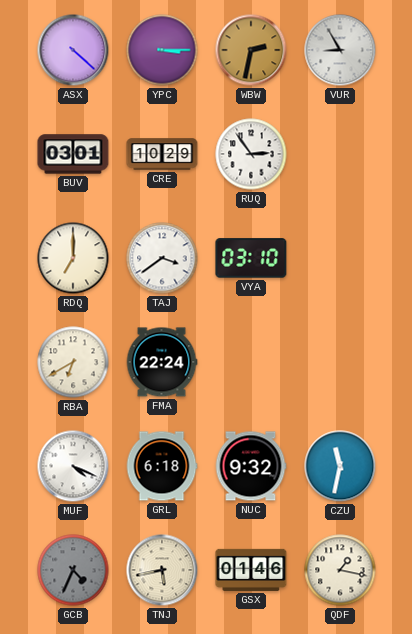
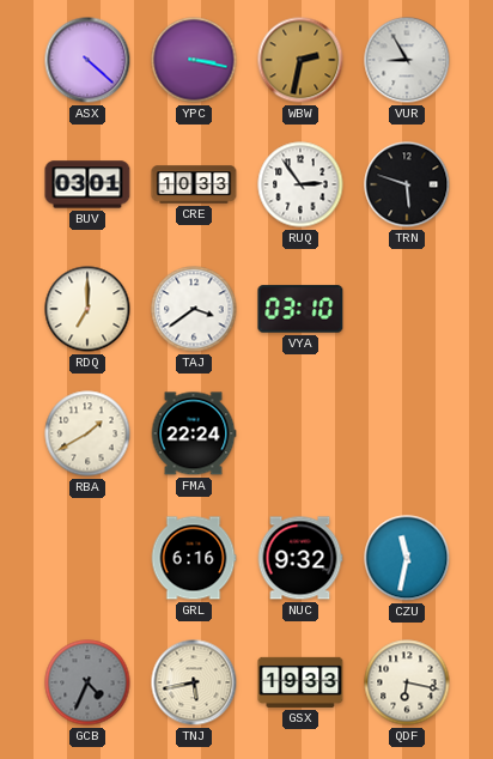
YPC: 3:15 -> 3:17 (194, 60)
CRE: 10:29 -> 10:33 (194, 184)
TRN: none -> 5:48 (407, 184)
RBA: 6:40 -> 1:40 (87, 433)
MUF: 4:19 -> none (73, 466)
GRL: 6:18 -> 6:16 (194, 558)
GSX: 01:46 -> 19:33 (300, 682)
QDF: 1:17 -> 6:17 (407, 682)
